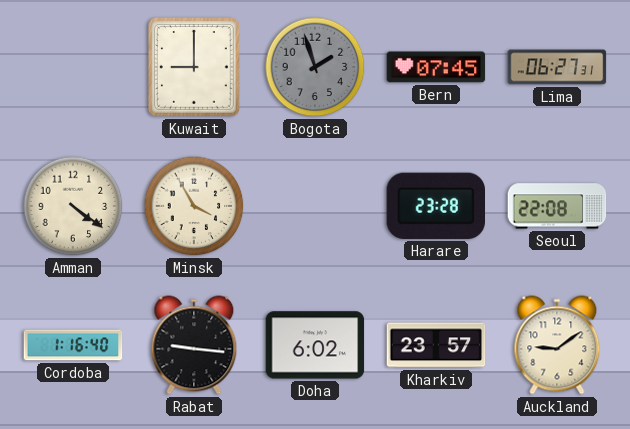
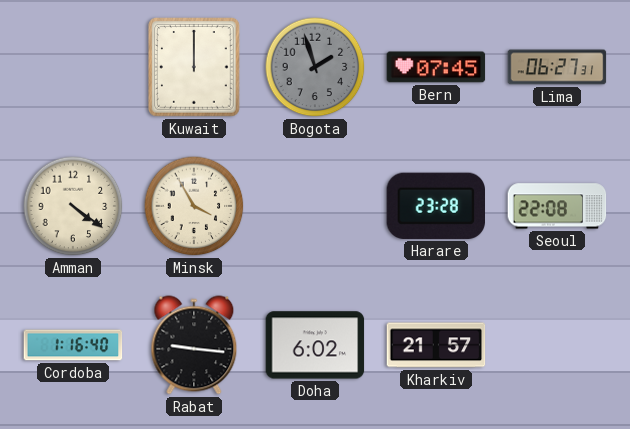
Kuwait: 9:00 -> 12:00 (195, 67)
Kharkiv: 23:57 -> 21:57 (436, 345)
Auckland: 9:09 -> none (557, 345)
